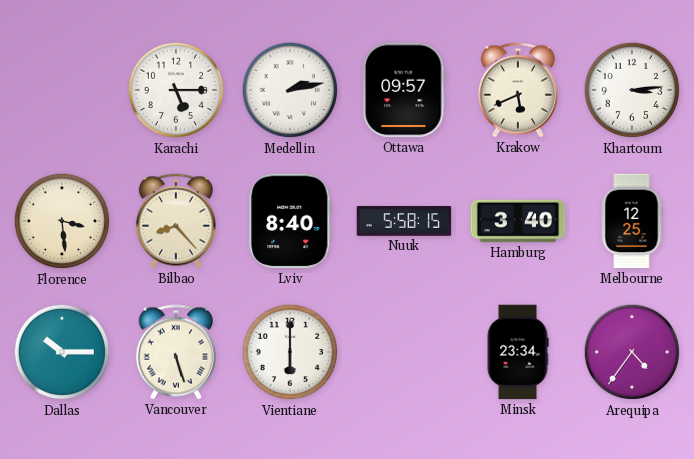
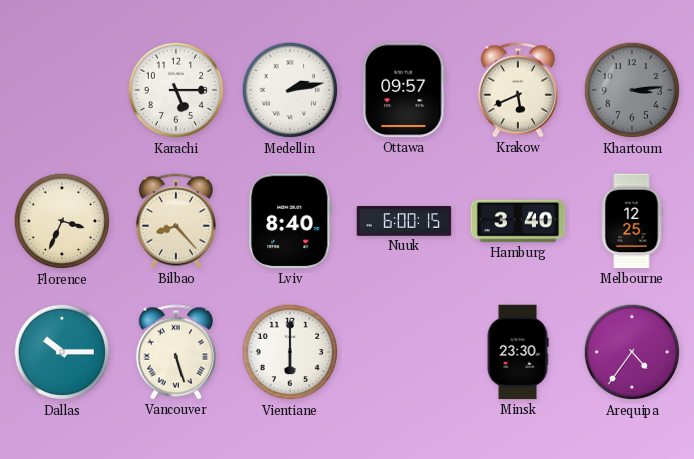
Khartoum dial: white -> grey (632, 90)
Florence: 3:29 -> 3:34 (62, 221)
Nuuk: 5:58 -> 6:00 (404, 221)
Minsk: 23:34 -> 23:30 (518, 352)
